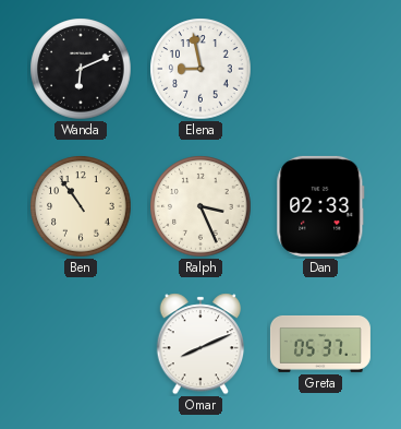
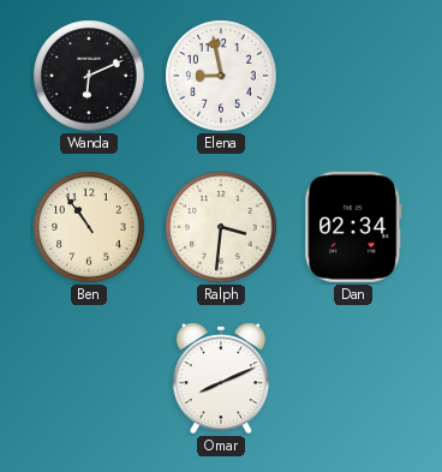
Ralph: 3:26 -> 3:31 (221, 227)
Dan: 02:33 -> 02:34 (353, 227)
Greta: 05:37 -> none (320, 344)
